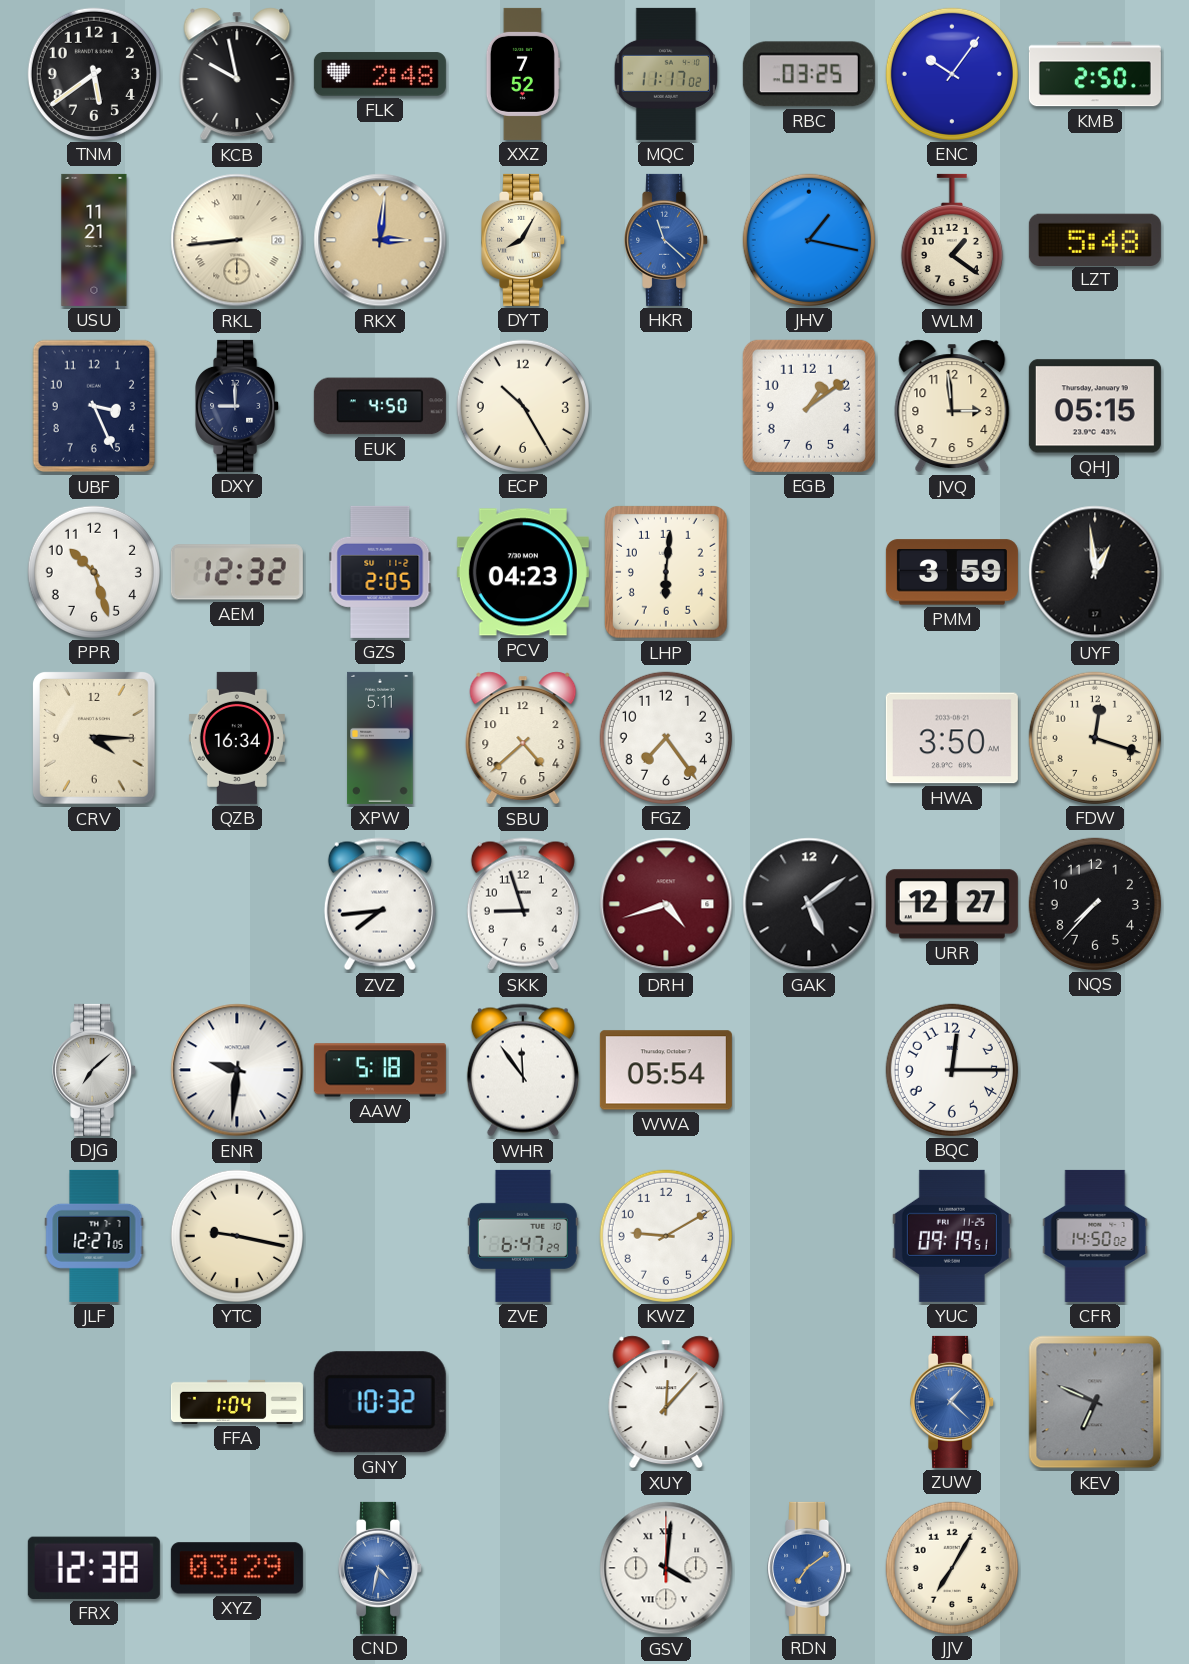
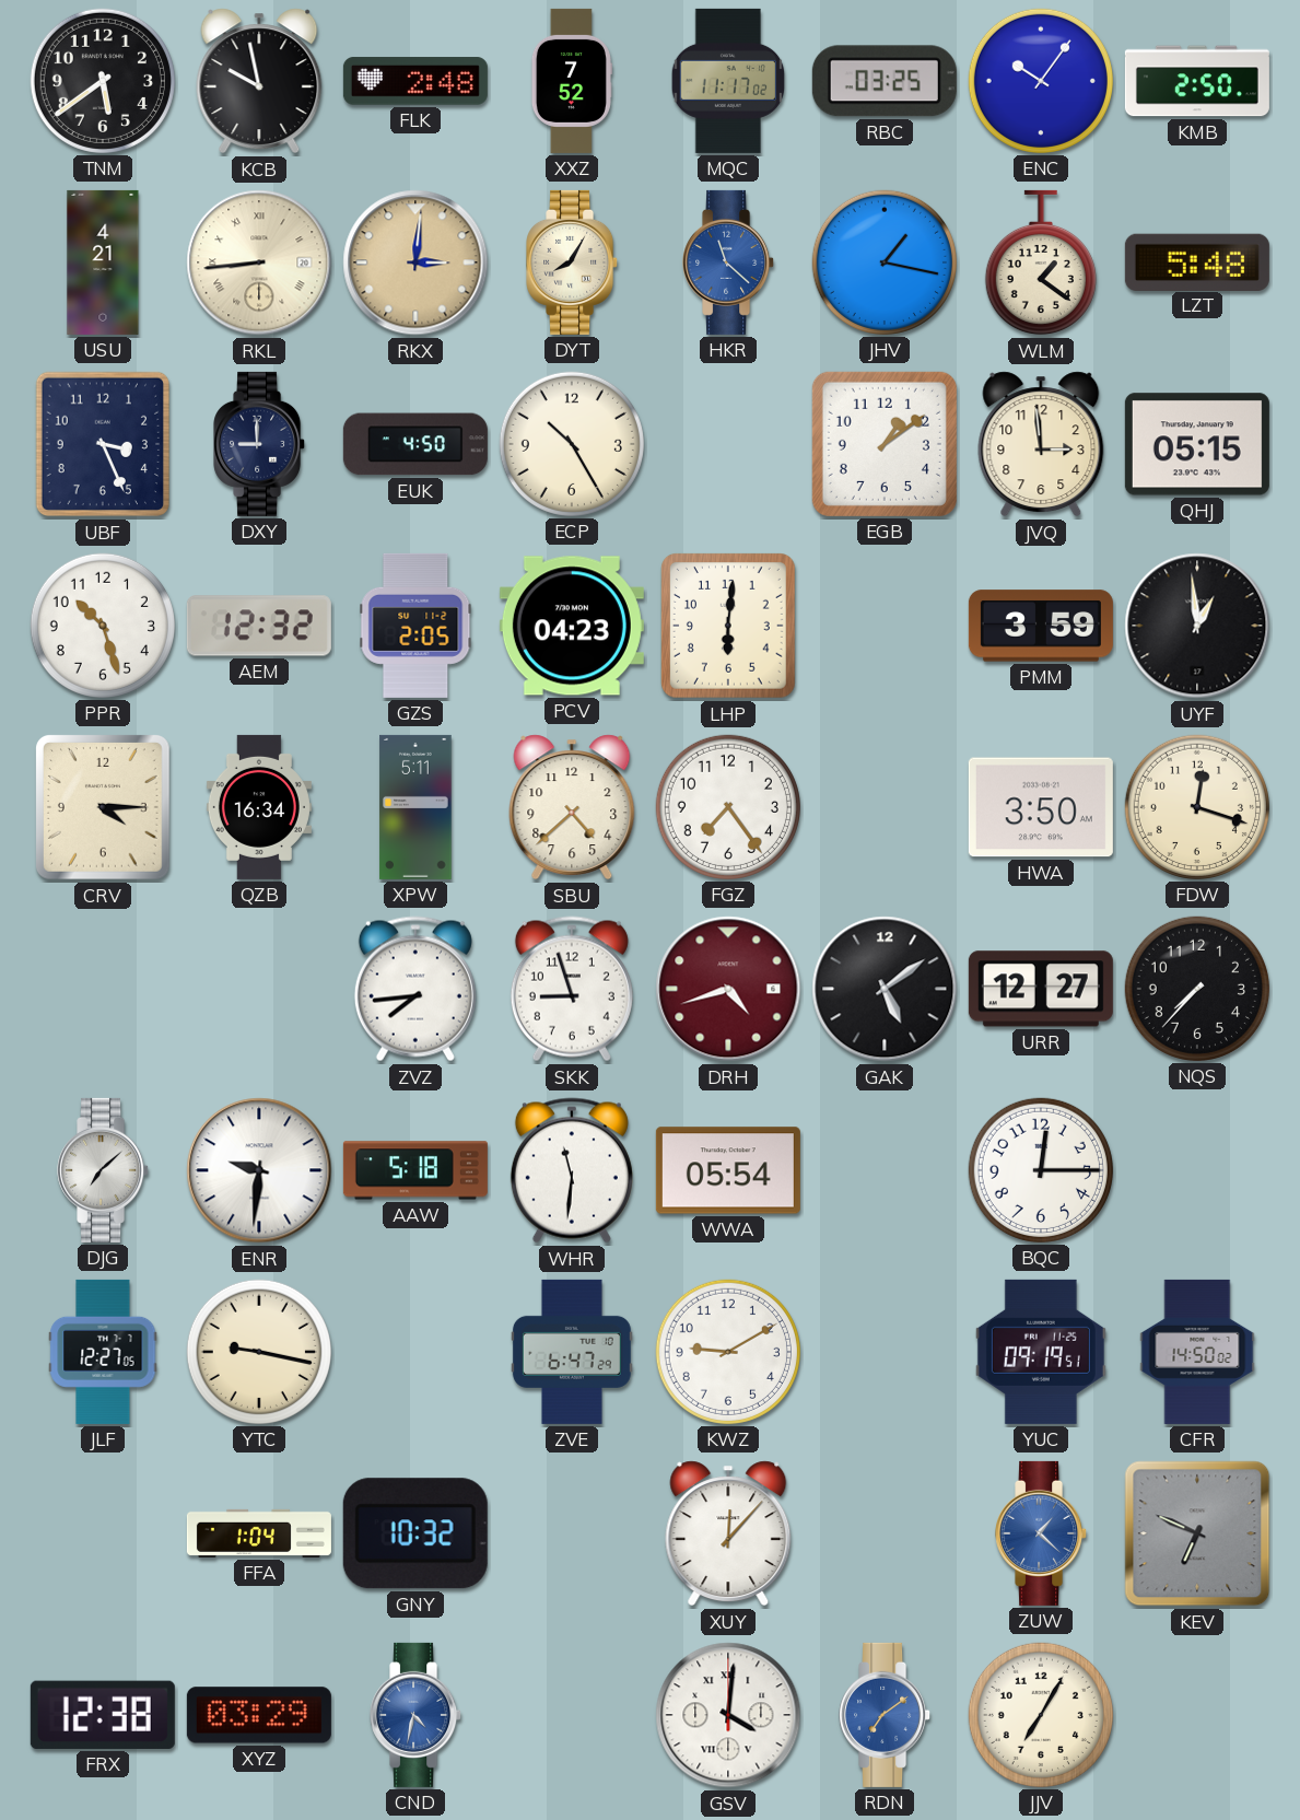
USU: 11:21 -> 4:21 (103, 262)
WHR: 11:54 -> 11:31 (572, 1170)
